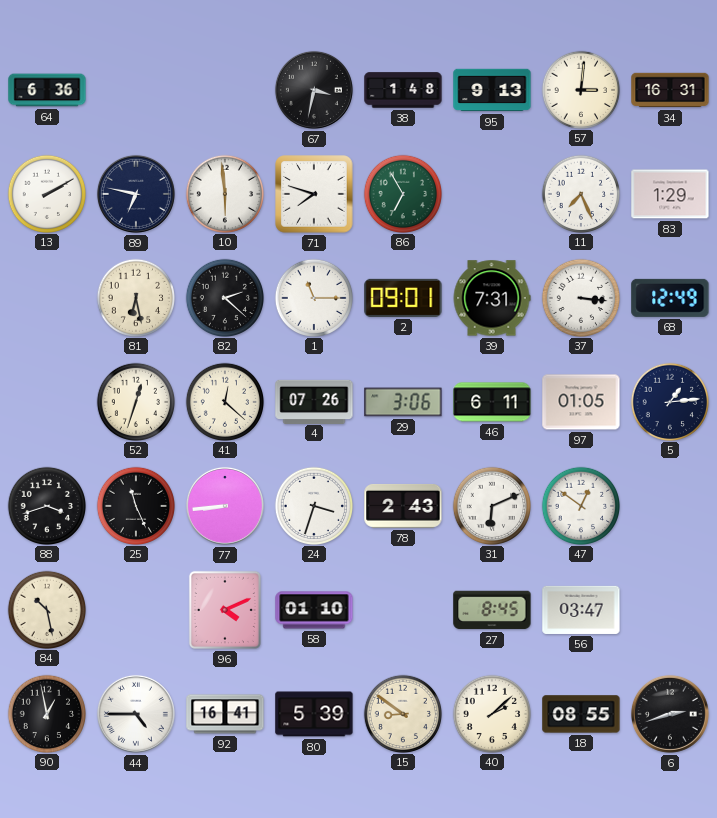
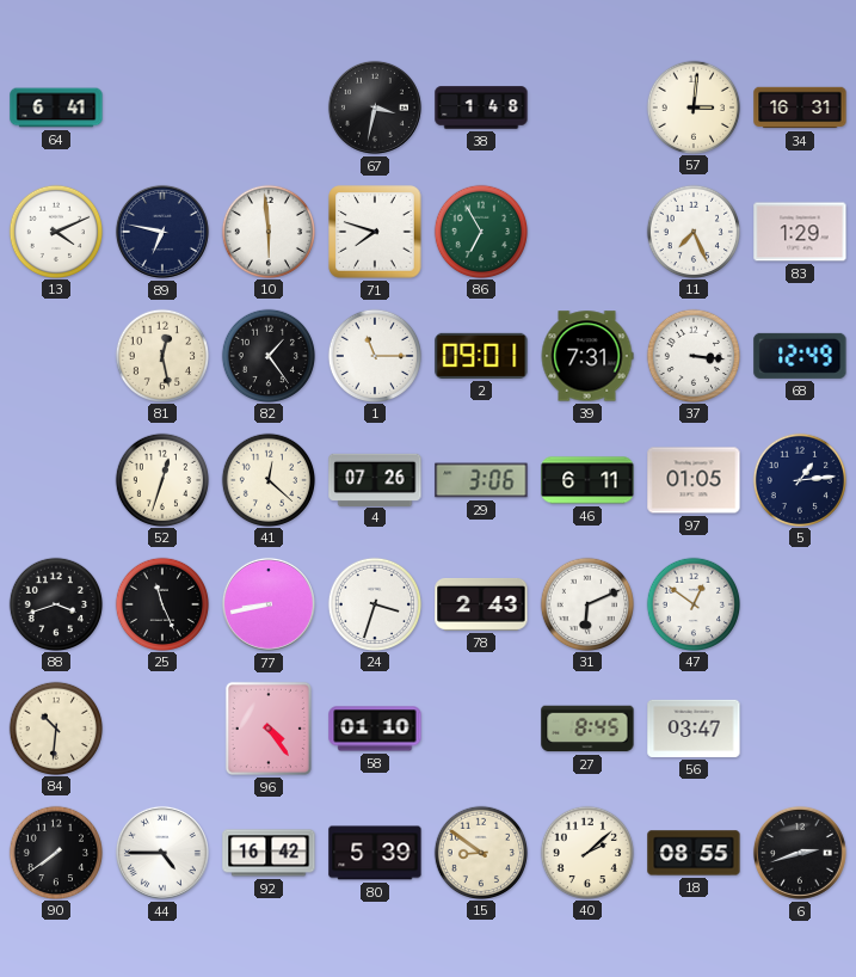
64: 6:36 -> 6:41 (56, 107)
95: 9:13 -> none (492, 90)
13: 2:10 -> 4:11 (55, 231)
81: 6:28 -> 12:28 (161, 355)
82: 2:22 -> 1:24 (267, 355)
77: 8:44 -> 8:43 (269, 604)
84: 10:28 -> 10:31 (55, 727)
96: 4:11 -> 4:24 (269, 729)
90: 12:58 -> 7:39 (55, 852)
92: 16:41 -> 16:42 (269, 853)
